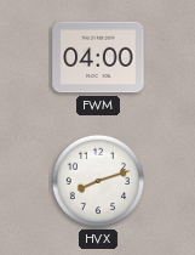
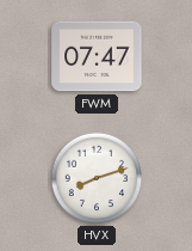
FWM: 04:00 -> 07:47 (97, 56)
